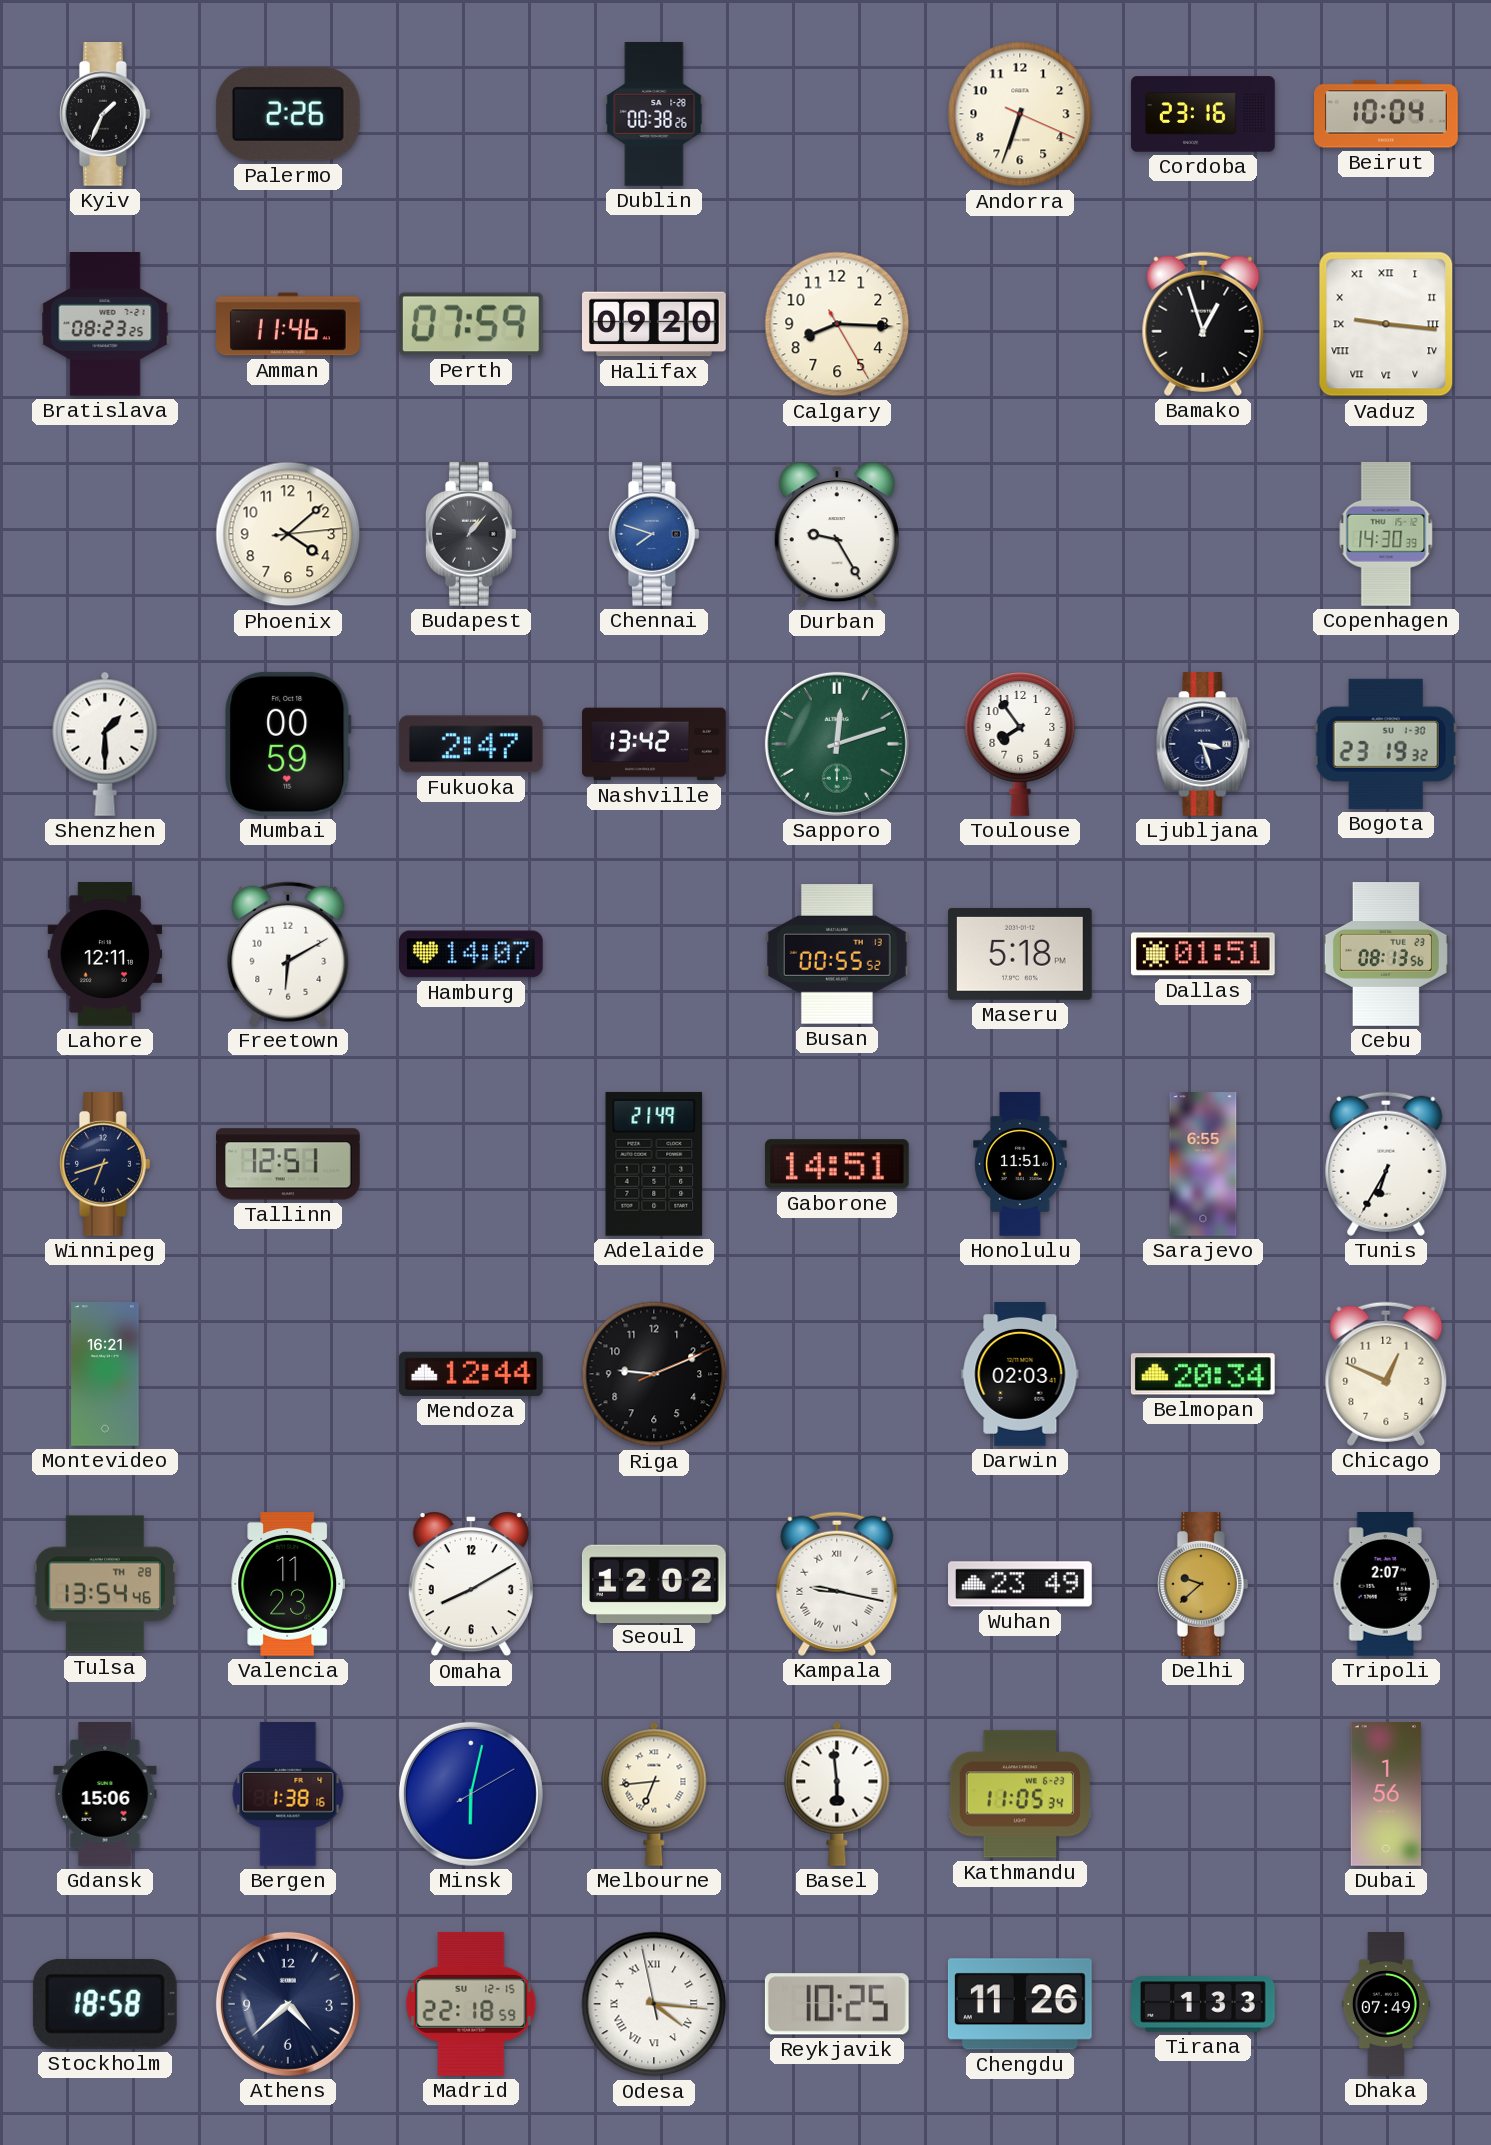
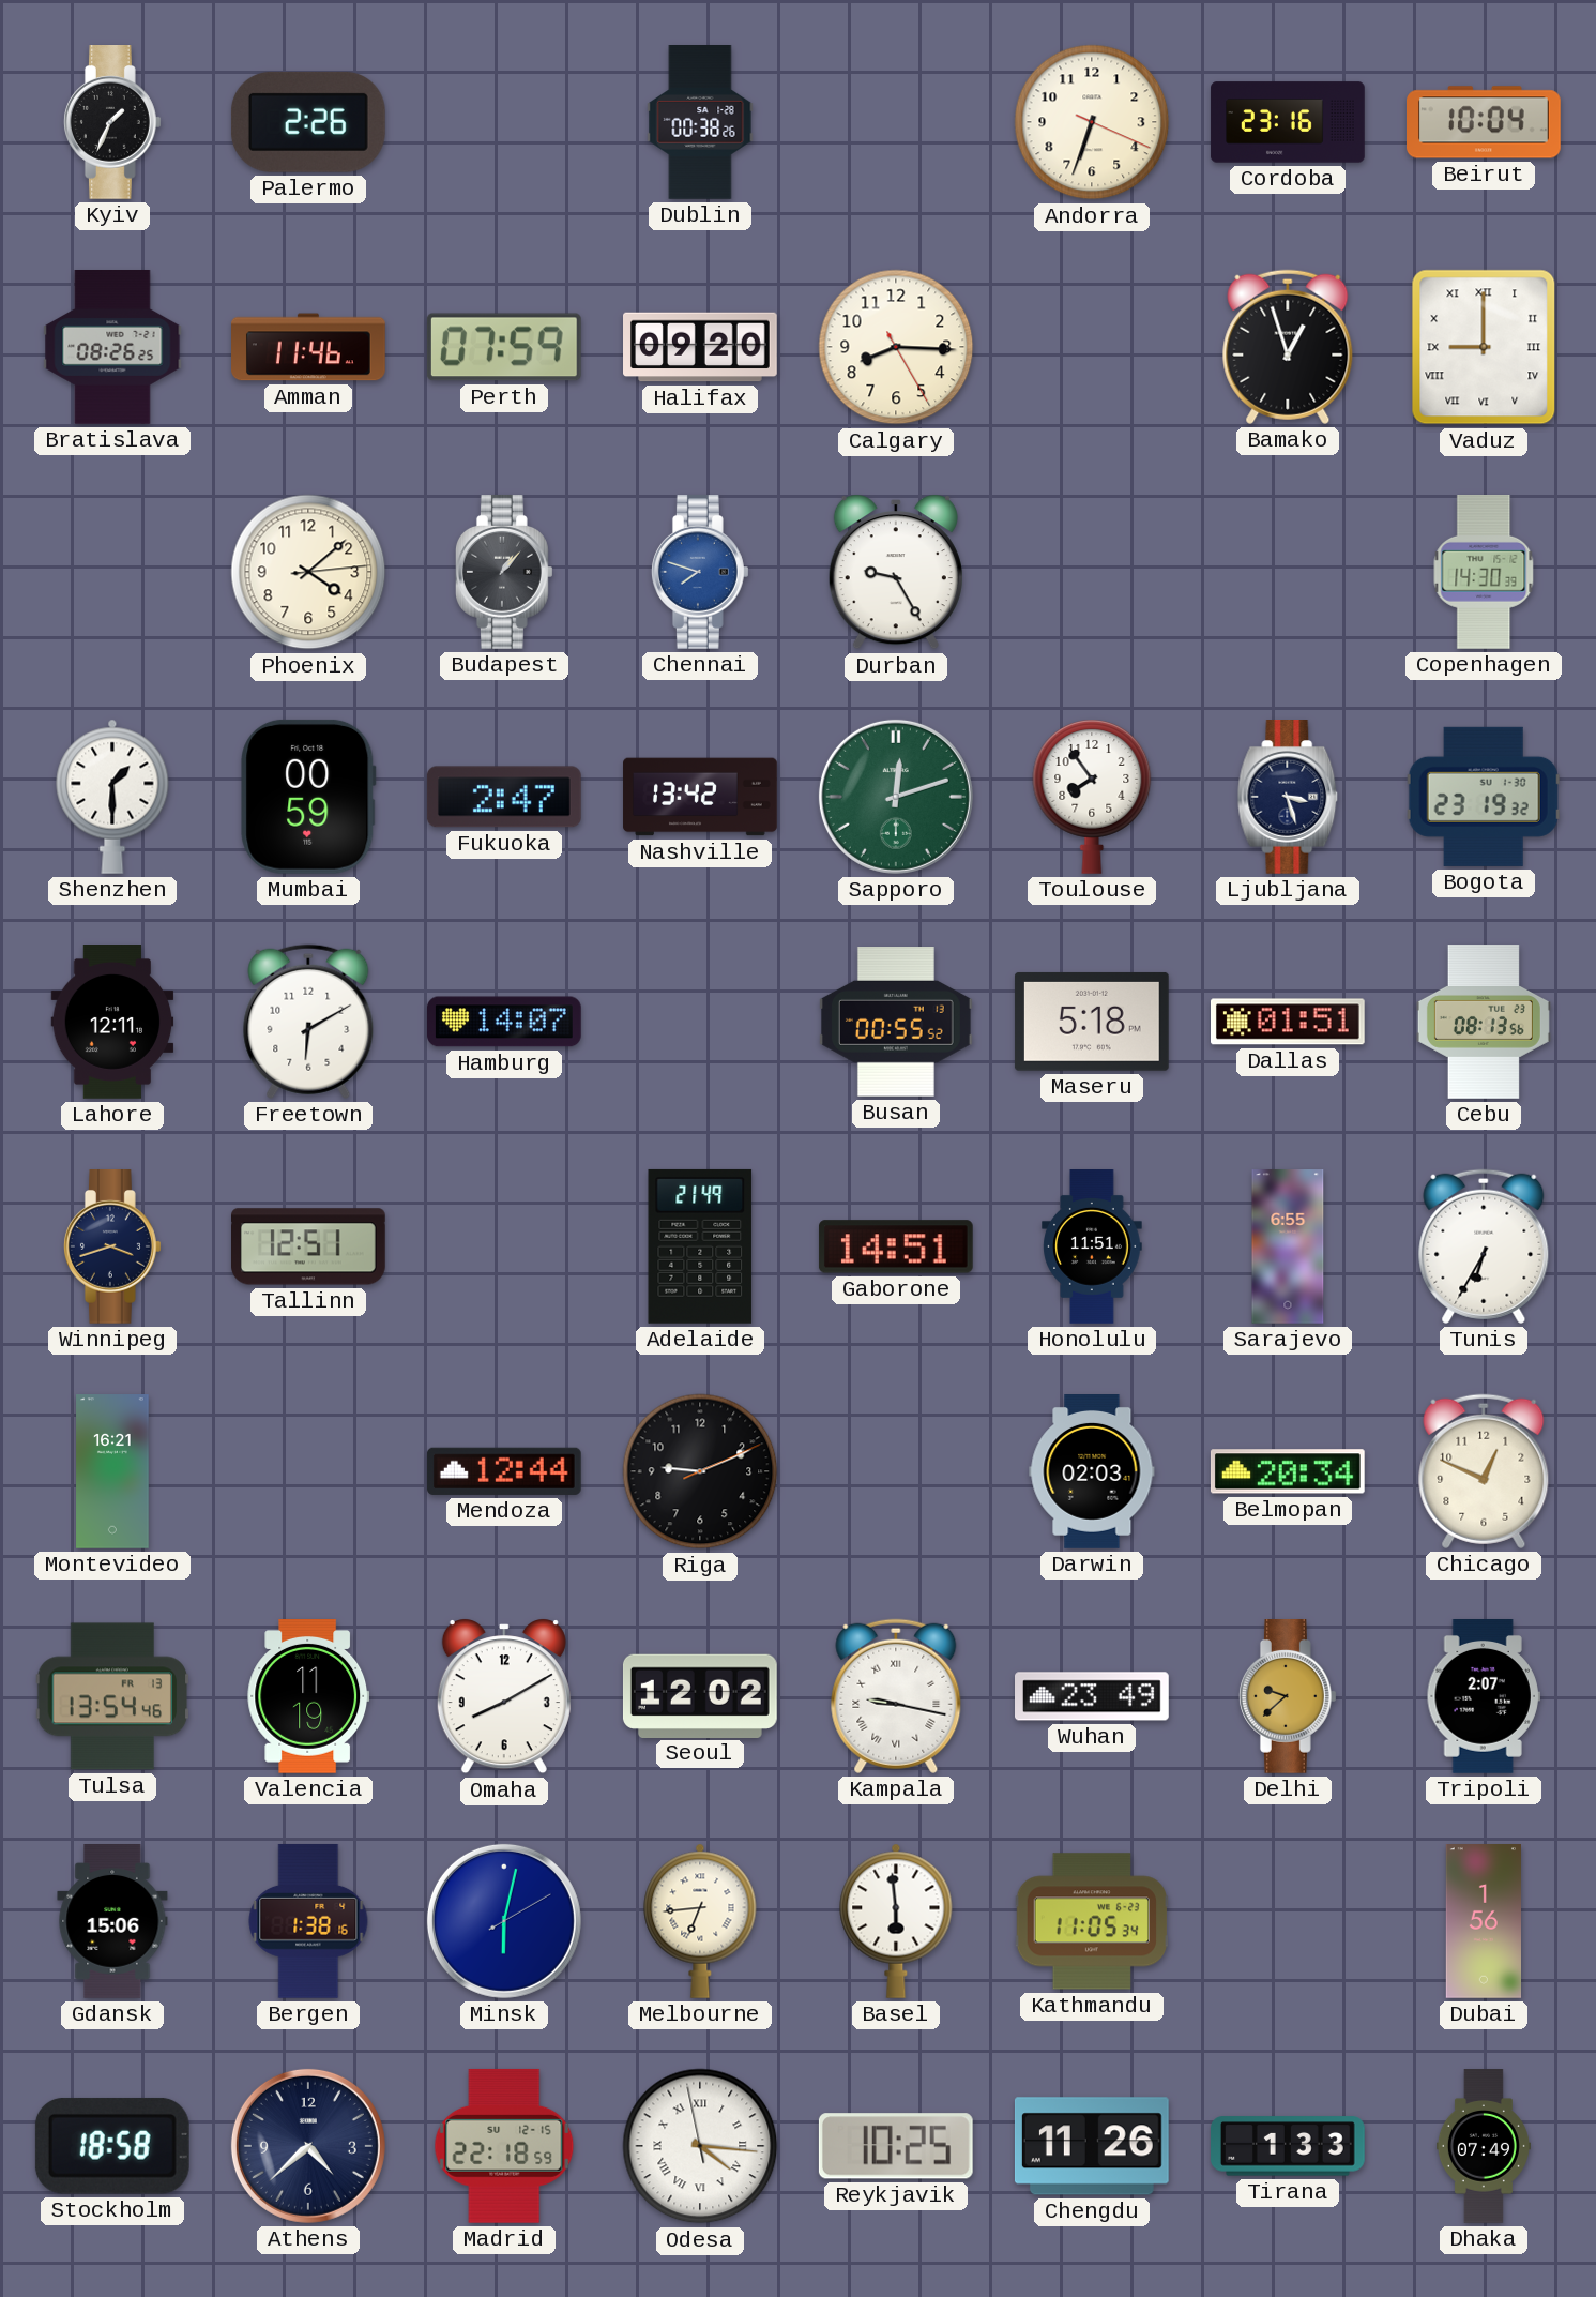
Bratislava: 08:23 -> 08:26 (112, 348)
Vaduz: 9:16 -> 9:00 (1484, 347)
Winnipeg: 6:42 -> 3:42 (112, 1248)
Tulsa date: TH 28 -> FR 13 (112, 1696)
Valencia: 11:23 -> 11:19 (308, 1697)
